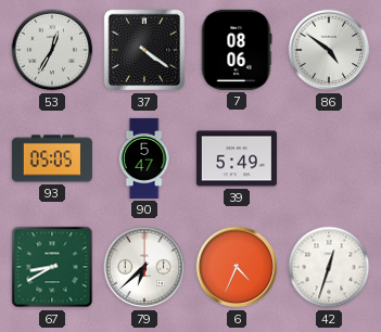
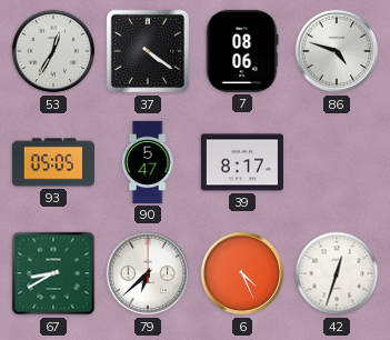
86: 4:51 -> 4:48 (337, 51)
39: 5:49 -> 8:17 (242, 162)
6: 4:34 -> 4:26 (242, 273)
